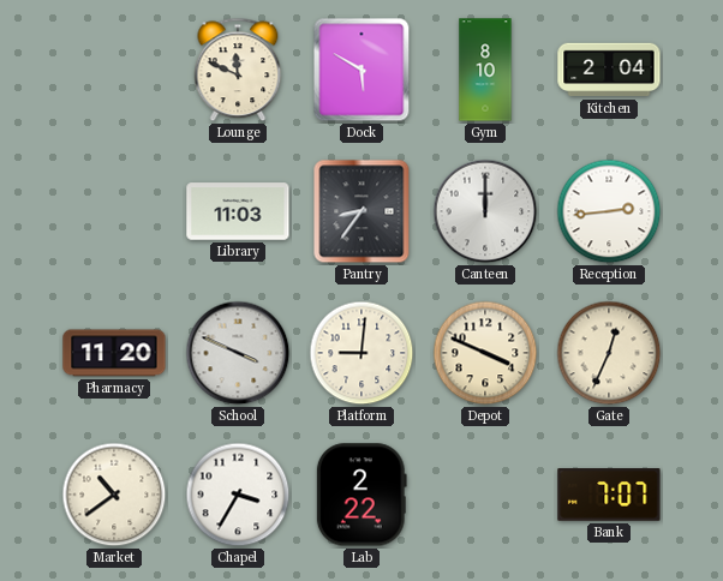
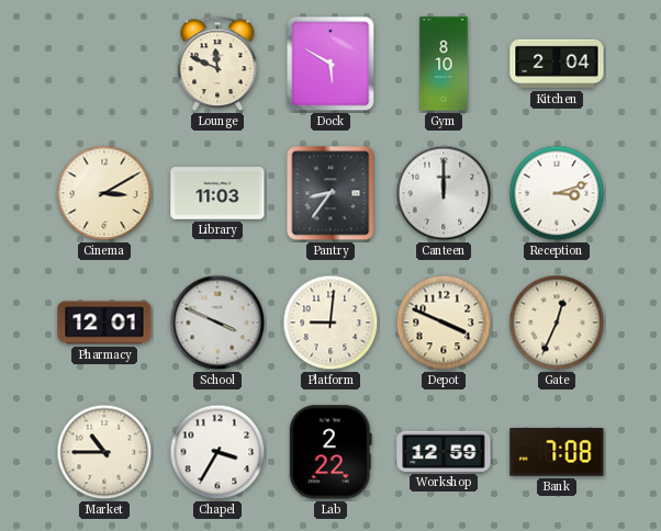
Cinema: none -> 3:10 (104, 193)
Reception: 2:44 -> 3:12 (557, 193)
Pharmacy: 11:20 -> 12:01 (104, 323)
Market: 10:39 -> 10:45 (104, 452)
Workshop: none -> 12:59 (444, 451)
Bank: 7:07 -> 7:08 (557, 452)
